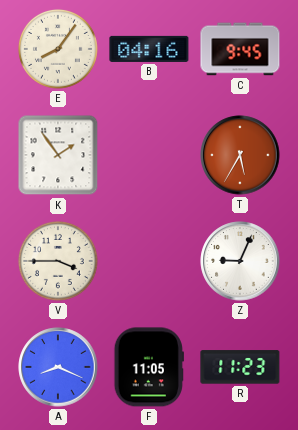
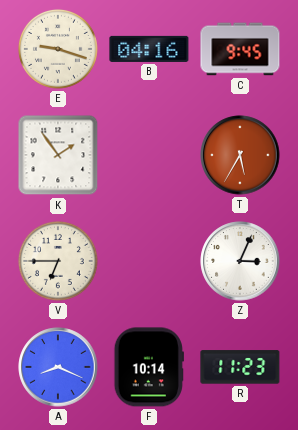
E: 8:06 -> 9:18 (58, 49)
V: 3:45 -> 6:45 (58, 261)
Z: 9:04 -> 3:04 (240, 261)
F: 11:05 -> 10:14 (149, 367)
